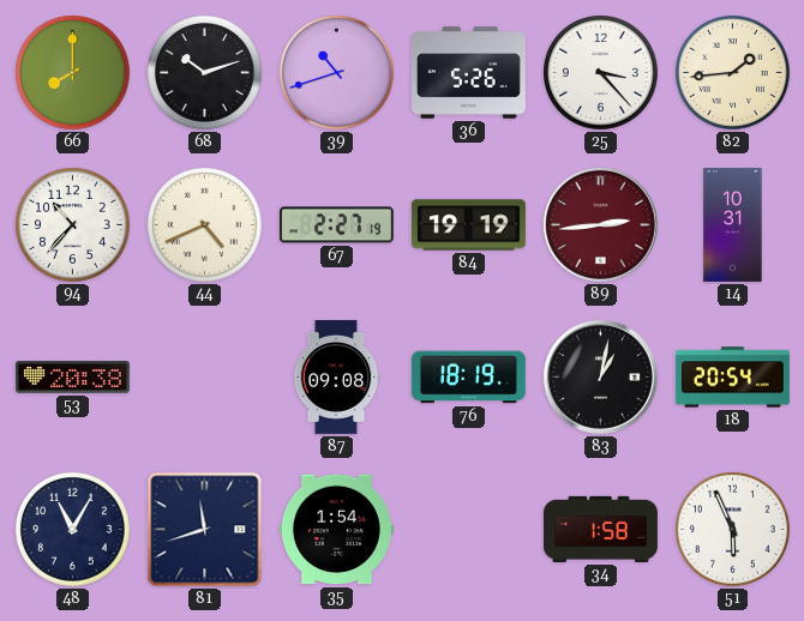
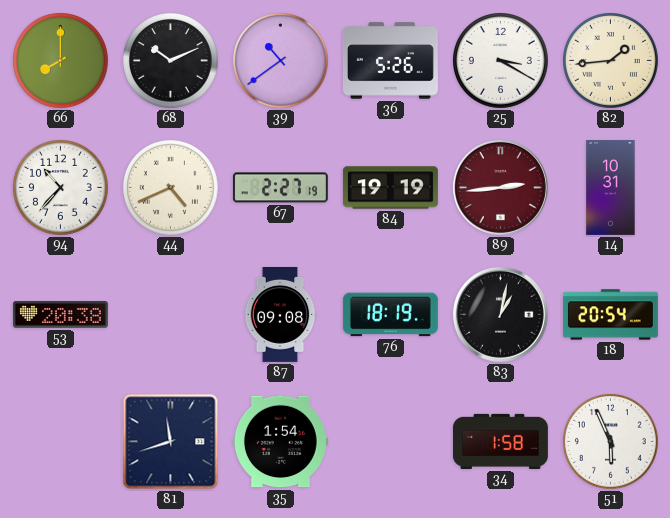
68: 10:12 -> 10:11 (171, 61)
39: 10:42 -> 10:39 (281, 61)
25: 3:23 -> 3:20 (501, 61)
48: 11:05 -> none (73, 530)
